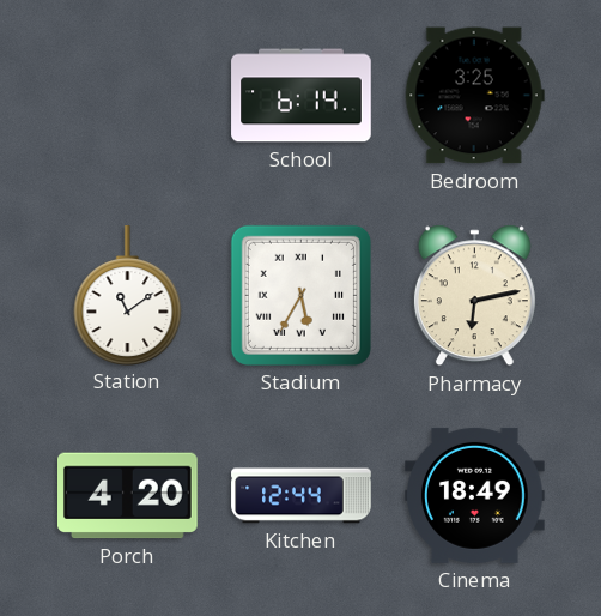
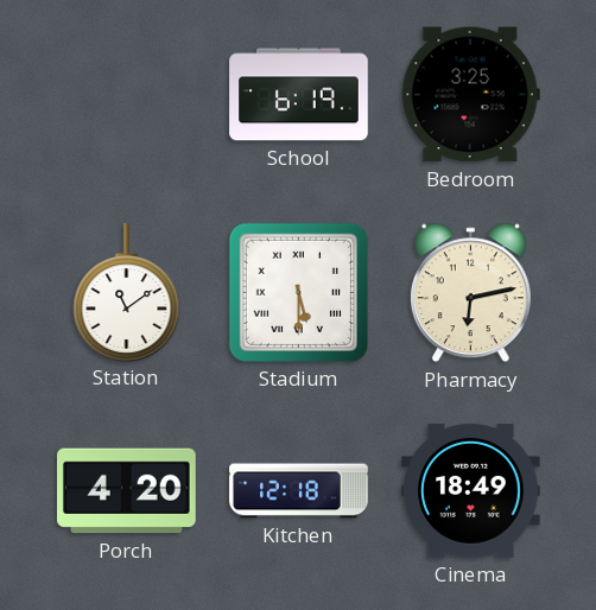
School: 6:14 -> 6:19 (299, 95)
Stadium: 5:35 -> 5:30 (298, 292)
Kitchen: 12:44 -> 12:18 (299, 491)
